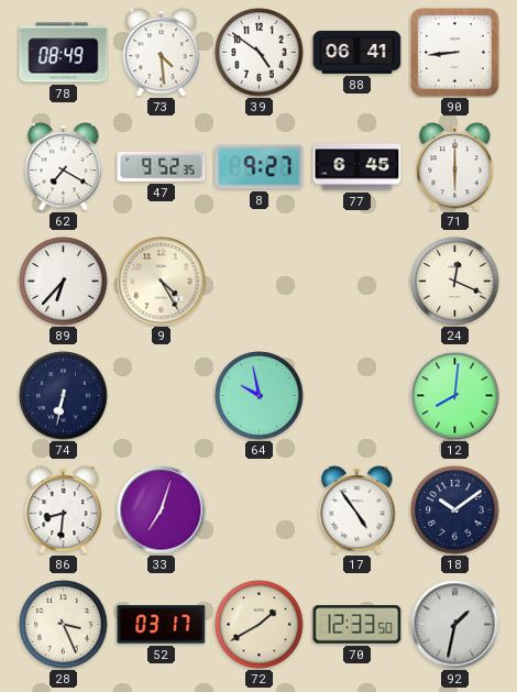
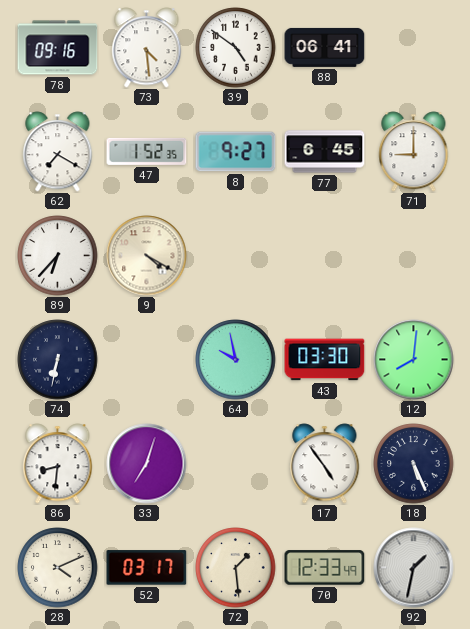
78: 08:49 -> 09:16 (58, 48)
90: 8:44 -> none (455, 53)
47: 9:52 -> 1:52 (147, 151)
71: 6:00 -> 9:00 (414, 152)
9: 4:25 -> 4:20 (147, 256)
24: 12:19 -> none (455, 282)
43: none -> 03:30 (325, 360)
18: 10:09 -> 5:26 (414, 464)
28: 3:26 -> 4:11 (58, 568)
72: 1:40 -> 1:29 (236, 568)
70: 12:33:50 -> 12:33:49 (325, 568)
